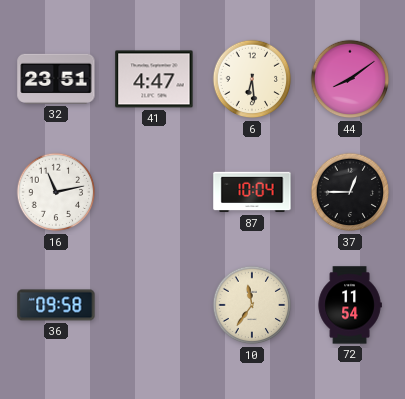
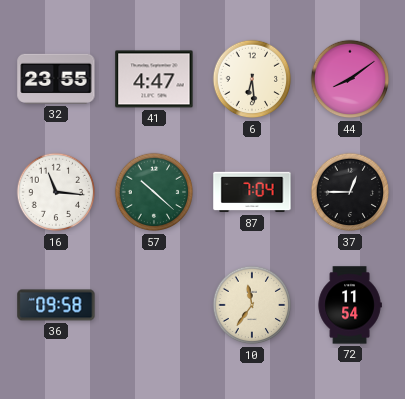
32: 23:51 -> 23:55 (56, 79)
16: 11:13 -> 11:16 (56, 192)
57: none -> 10:22 (154, 192)
87: 10:04 -> 7:04 (252, 192)
